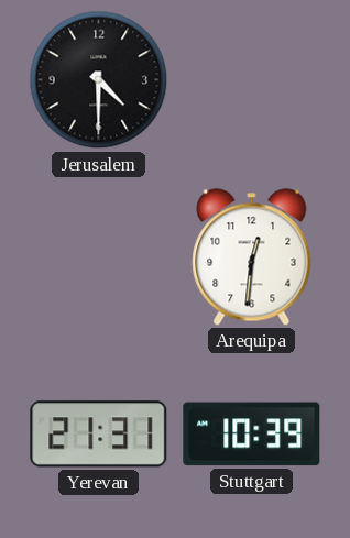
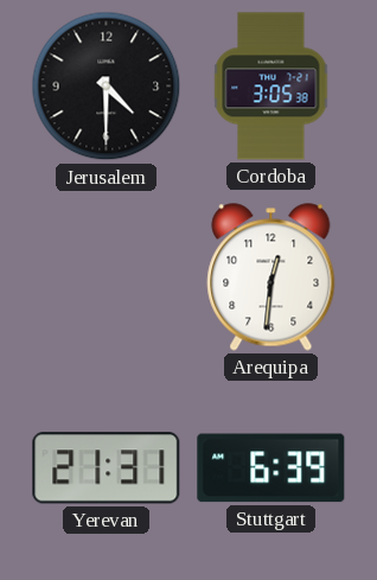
Cordoba: none -> 3:05 (271, 87)
Stuttgart: 10:39 -> 6:39 (271, 469)
